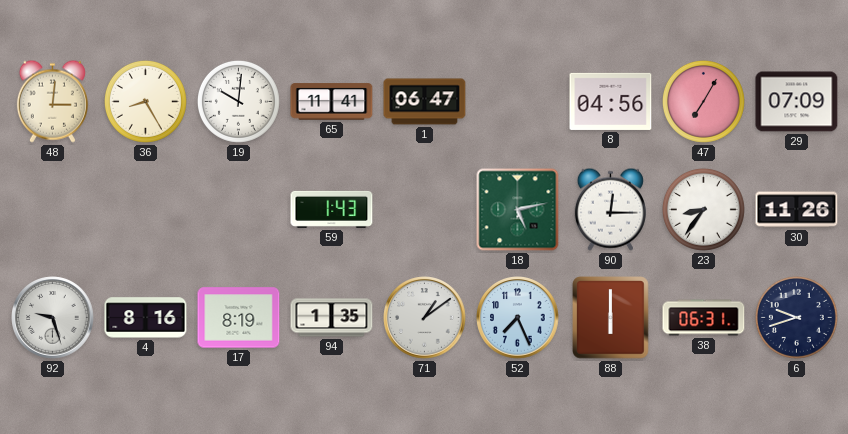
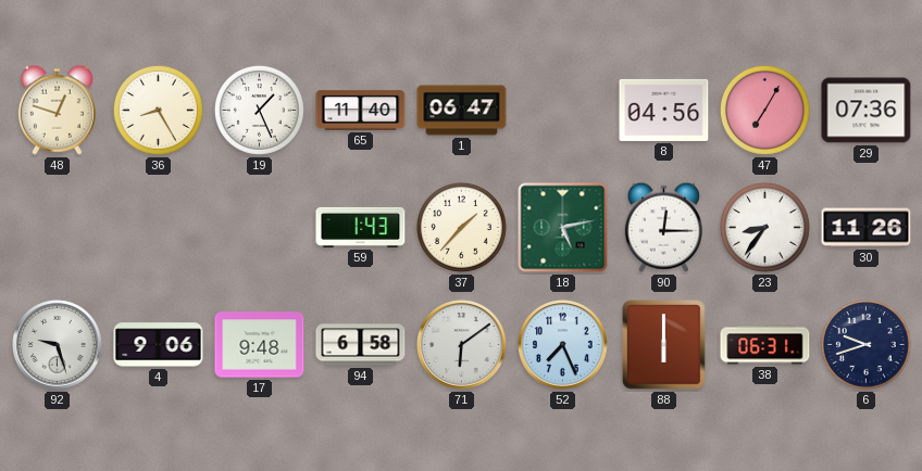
48: 3:01 -> 12:48 (57, 110)
19: 10:01 -> 1:26 (259, 110)
65: 11:41 -> 11:40 (361, 111)
29: 07:09 -> 07:36 (867, 111)
37: none -> 1:37 (461, 227)
4: 8:16 -> 9:06 (159, 345)
17: 8:19 -> 9:48 (260, 345)
94: 1:35 -> 6:58 (361, 345)
71: 1:09 -> 6:09 (462, 345)
